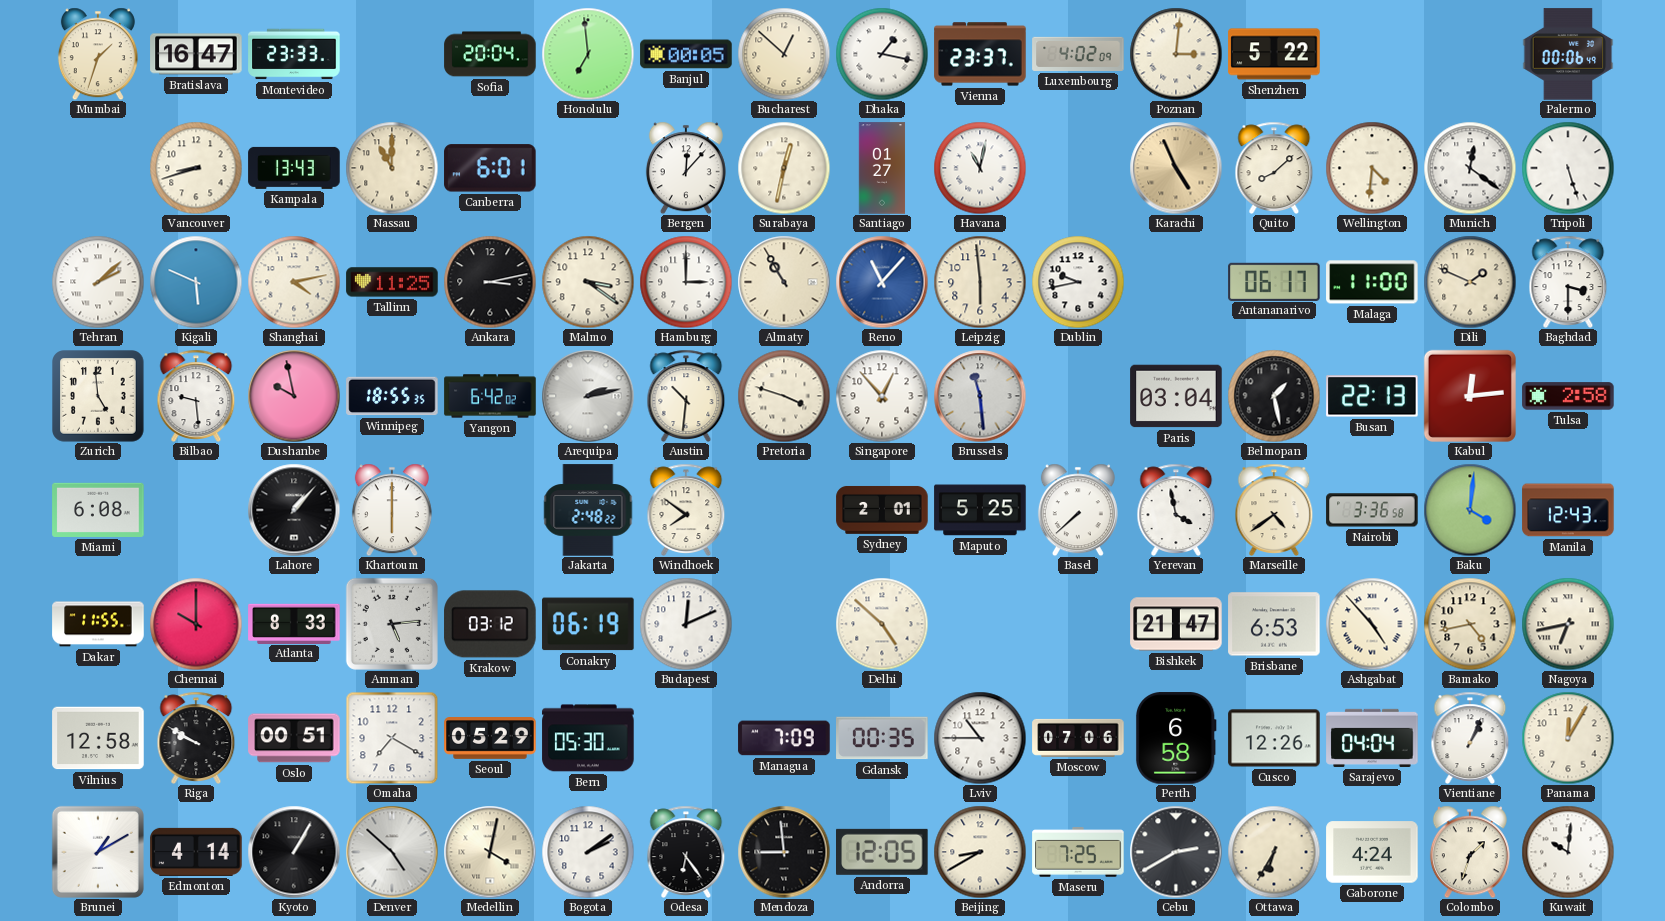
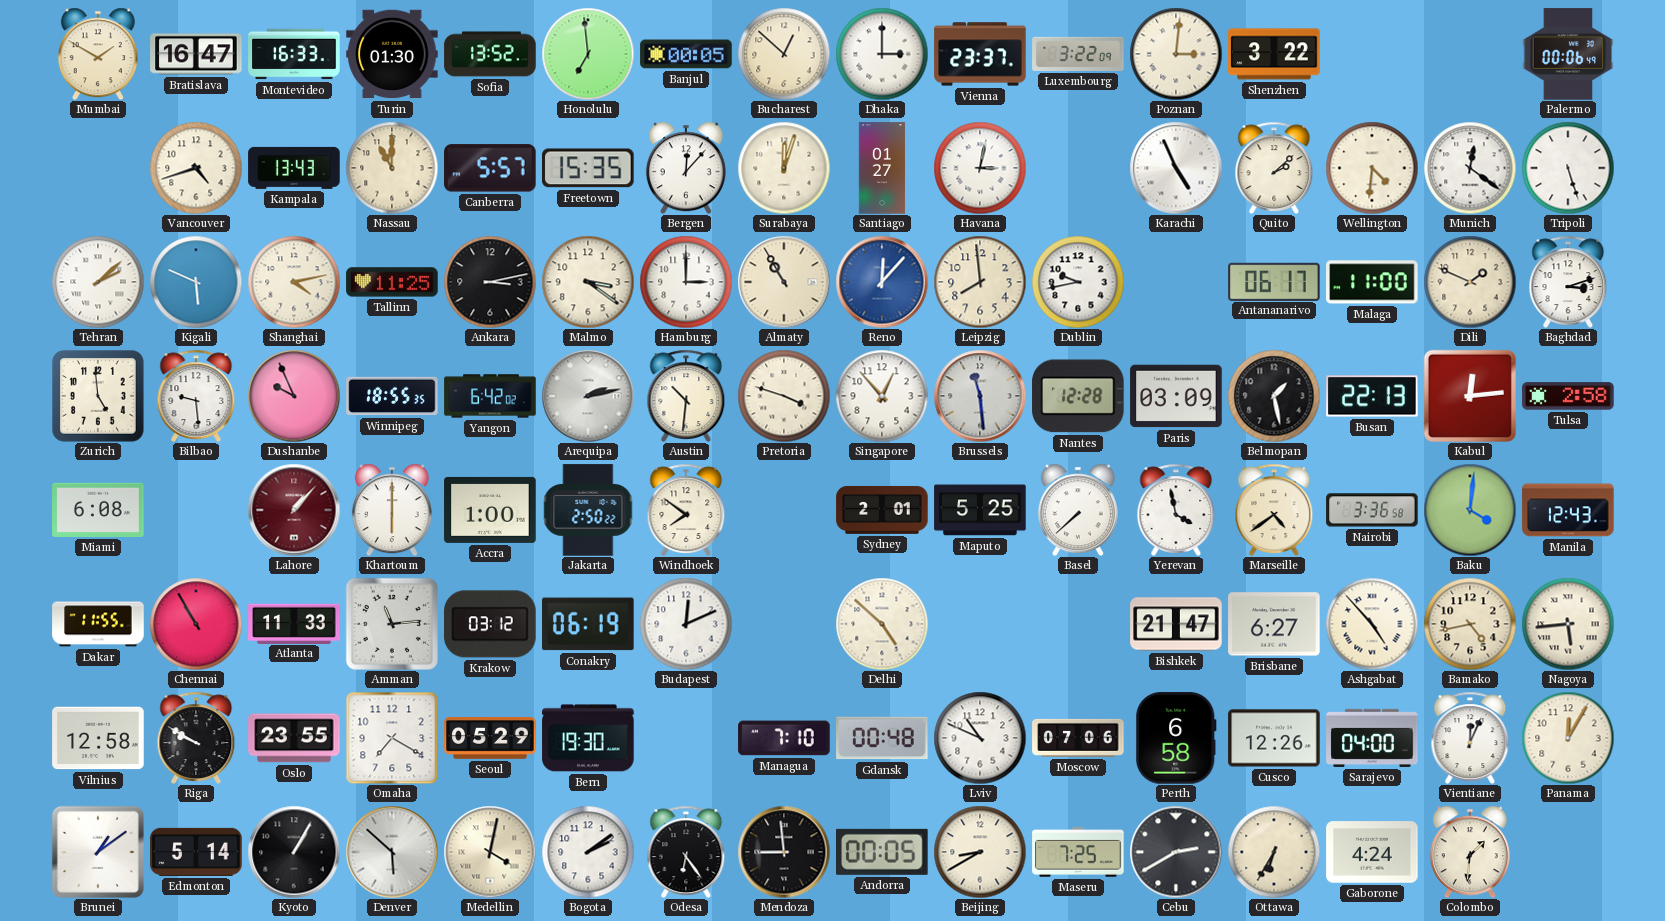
Mumbai: 1:33 -> 1:50 (98, 54)
Montevideo: 23:33 -> 16:33 (294, 54)
Turin: none -> 01:30 (392, 54)
Sofia: 20:04 -> 13:52 (490, 54)
Dhaka: 1:17 -> 3:00 (882, 54)
Luxembourg: 4:02 -> 3:22 (1078, 54)
Shenzhen: 5:22 -> 3:22 (1274, 54)
Vancouver: 8:42 -> 4:42 (196, 168)
Canberra: 6:01 -> 5:57 (490, 168)
Freetown: none -> 15:35 (588, 168)
Surabaya: 12:32 -> 12:03 (784, 168)
Havana: 11:02 -> 3:02 (980, 168)
Karachi dial: champagne -> white (1176, 168)
Quito: 8:08 -> 2:08 (1274, 168)
Reno: 11:07 -> 12:07 (882, 282)
Leipzig: 5:59 -> 7:59 (980, 282)
Baghdad: 3:30 -> 3:12 (1568, 282)
Dushanbe: 9:58 -> 9:56 (294, 396)
Nantes: none -> 12:28 (1078, 396)
Paris: 03:04 -> 03:09 (1176, 396)
Lahore dial: black -> burgundy (294, 510)
Accra: none -> 1:00 (490, 510)
Jakarta: 2:48 -> 2:50 (588, 510)
Chennai: 10:00 -> 10:55 (196, 624)
Atlanta: 8:33 -> 11:33 (294, 623)
Amman: 5:14 -> 11:14 (392, 624)
Brisbane: 6:53 -> 6:27 (1274, 624)
Nagoya: 6:43 -> 5:44 (1568, 624)
Oslo: 00:51 -> 23:55 (294, 738)
Bern: 05:30 -> 19:30 (588, 738)
Managua: 7:09 -> 7:10 (784, 738)
Gdansk: 00:35 -> 00:48 (882, 738)
Lviv: 10:45 -> 10:49 (980, 738)
Sarajevo: 04:04 -> 04:00 (1372, 738)
Vientiane: 1:04 -> 12:04 (1470, 738)
Brunei: 1:10 -> 1:09 (98, 852)
Edmonton: 4:14 -> 5:14 (196, 852)
Denver: 4:52 -> 5:52 (392, 852)
Andorra: 12:05 -> 00:05 (882, 852)
Colombo: 1:33 -> 1:31 (1470, 852)
Kuwait: 10:01 -> none (1568, 852)
